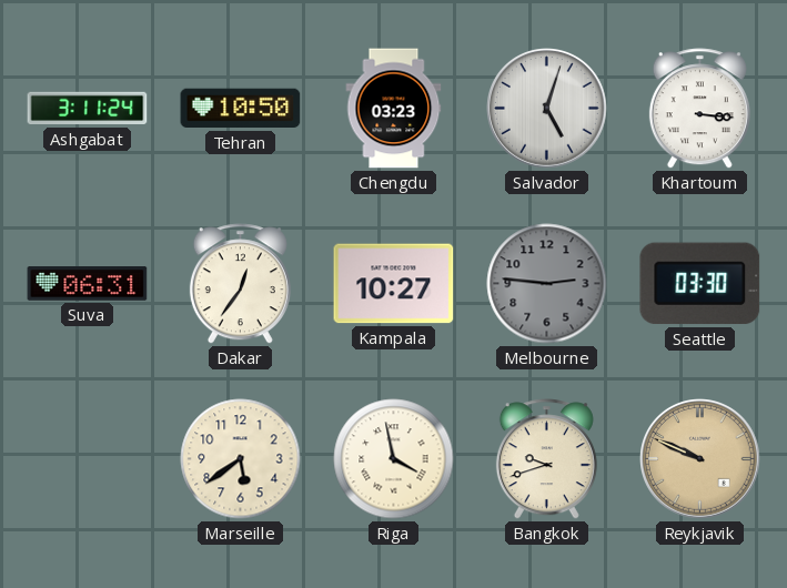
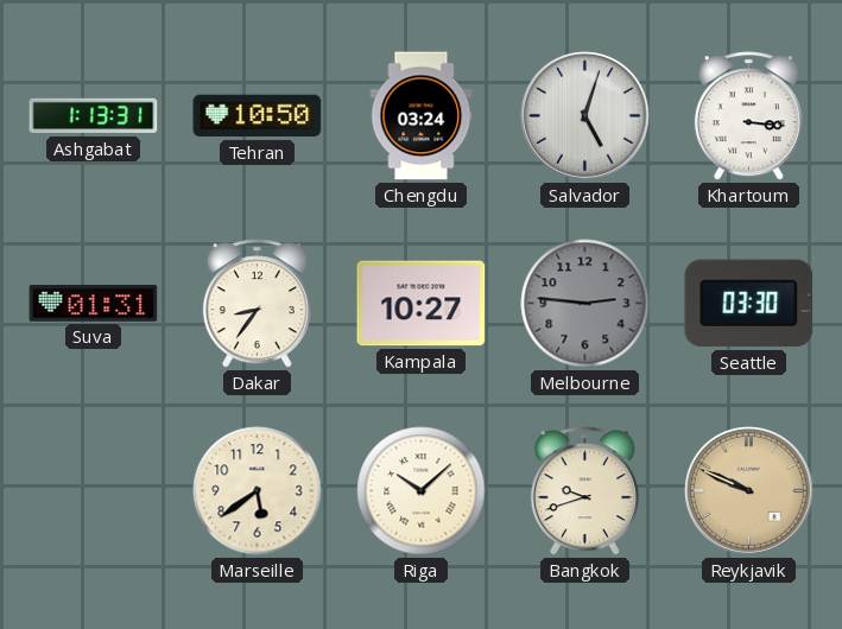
Ashgabat: 3:11 -> 1:13 (94, 116)
Chengdu: 03:23 -> 03:24 (422, 116)
Suva: 06:31 -> 01:31 (94, 304)
Dakar: 12:36 -> 8:36 (257, 304)
Riga: 3:58 -> 10:08 (422, 491)
